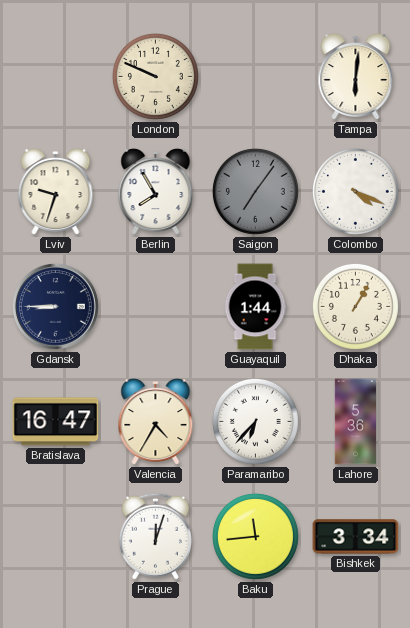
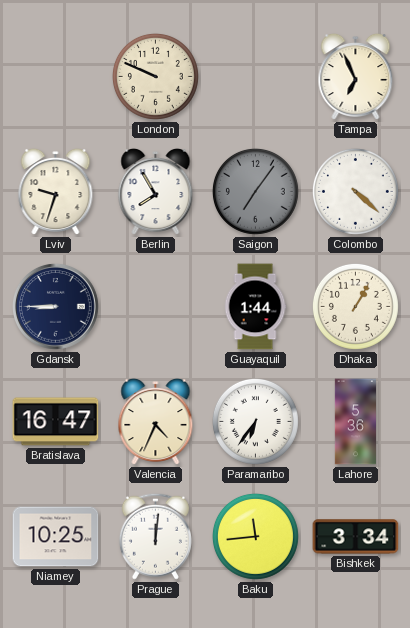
Tampa: 6:01 -> 6:56 (356, 77)
Colombo: 4:19 -> 4:22 (355, 191)
Valencia: 4:35 -> 4:34 (156, 422)
Paramaribo: 6:37 -> 6:36 (255, 421)
Niamey: none -> 10:25 (56, 537)
Prague: 12:03 -> 12:01 (155, 536)
